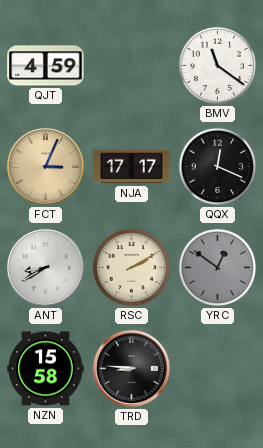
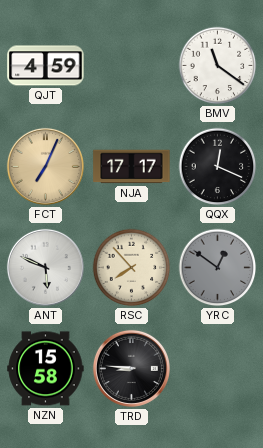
FCT: 3:04 -> 7:04 (45, 166)
ANT: 8:40 -> 5:49 (45, 267)
RSC: 2:10 -> 7:53 (132, 268)
